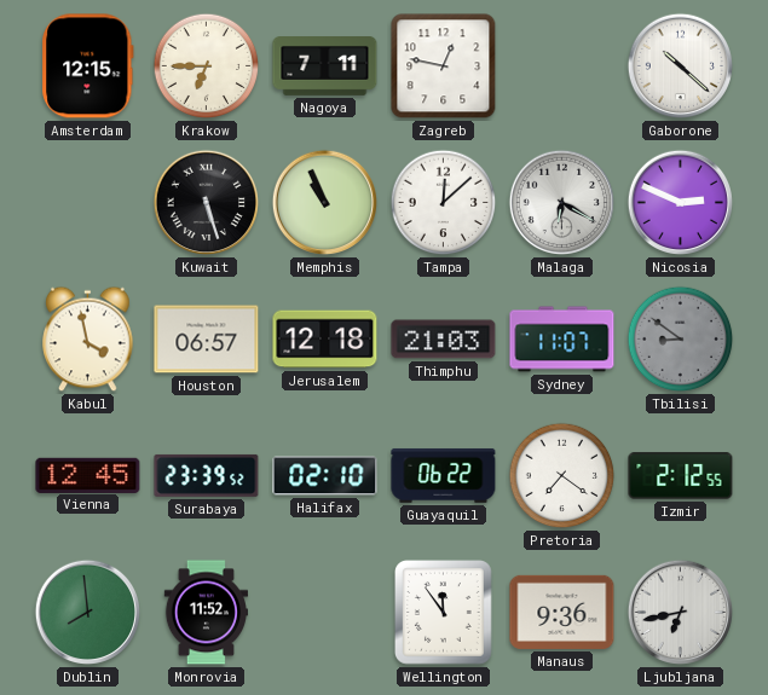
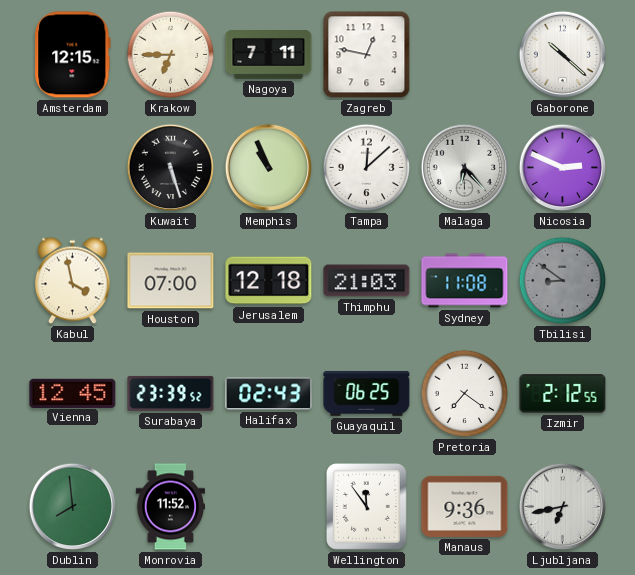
Malaga: 6:20 -> 6:23 (465, 168)
Houston: 06:57 -> 07:00 (171, 281)
Sydney: 11:07 -> 11:08 (465, 281)
Halifax: 02:10 -> 02:43 (269, 394)
Guayaquil: 06:22 -> 06:25 (367, 393)
